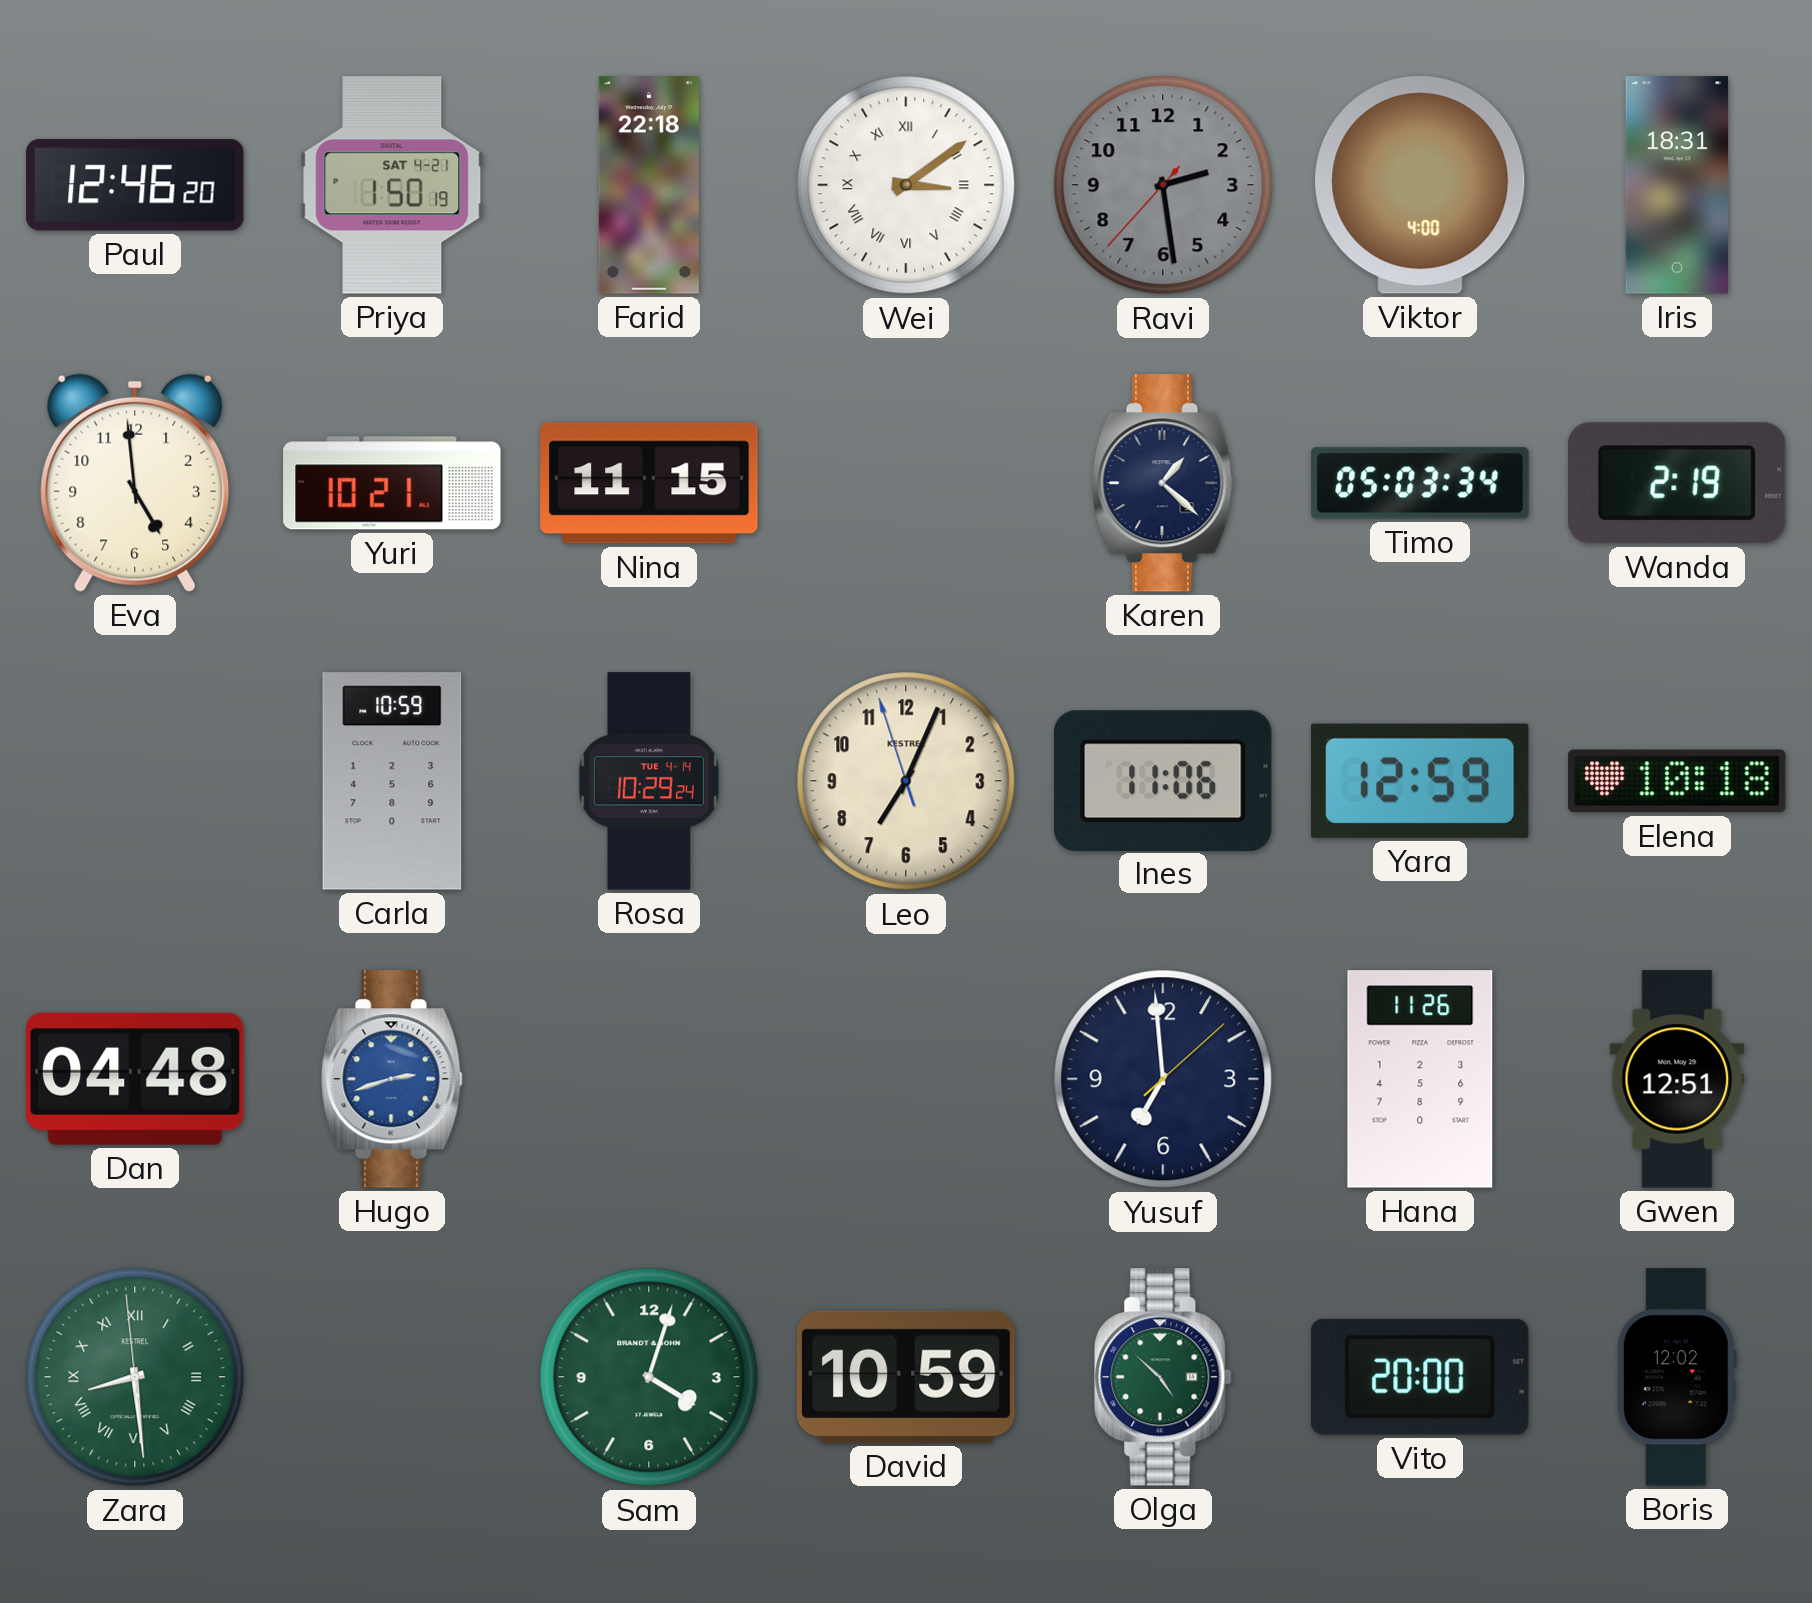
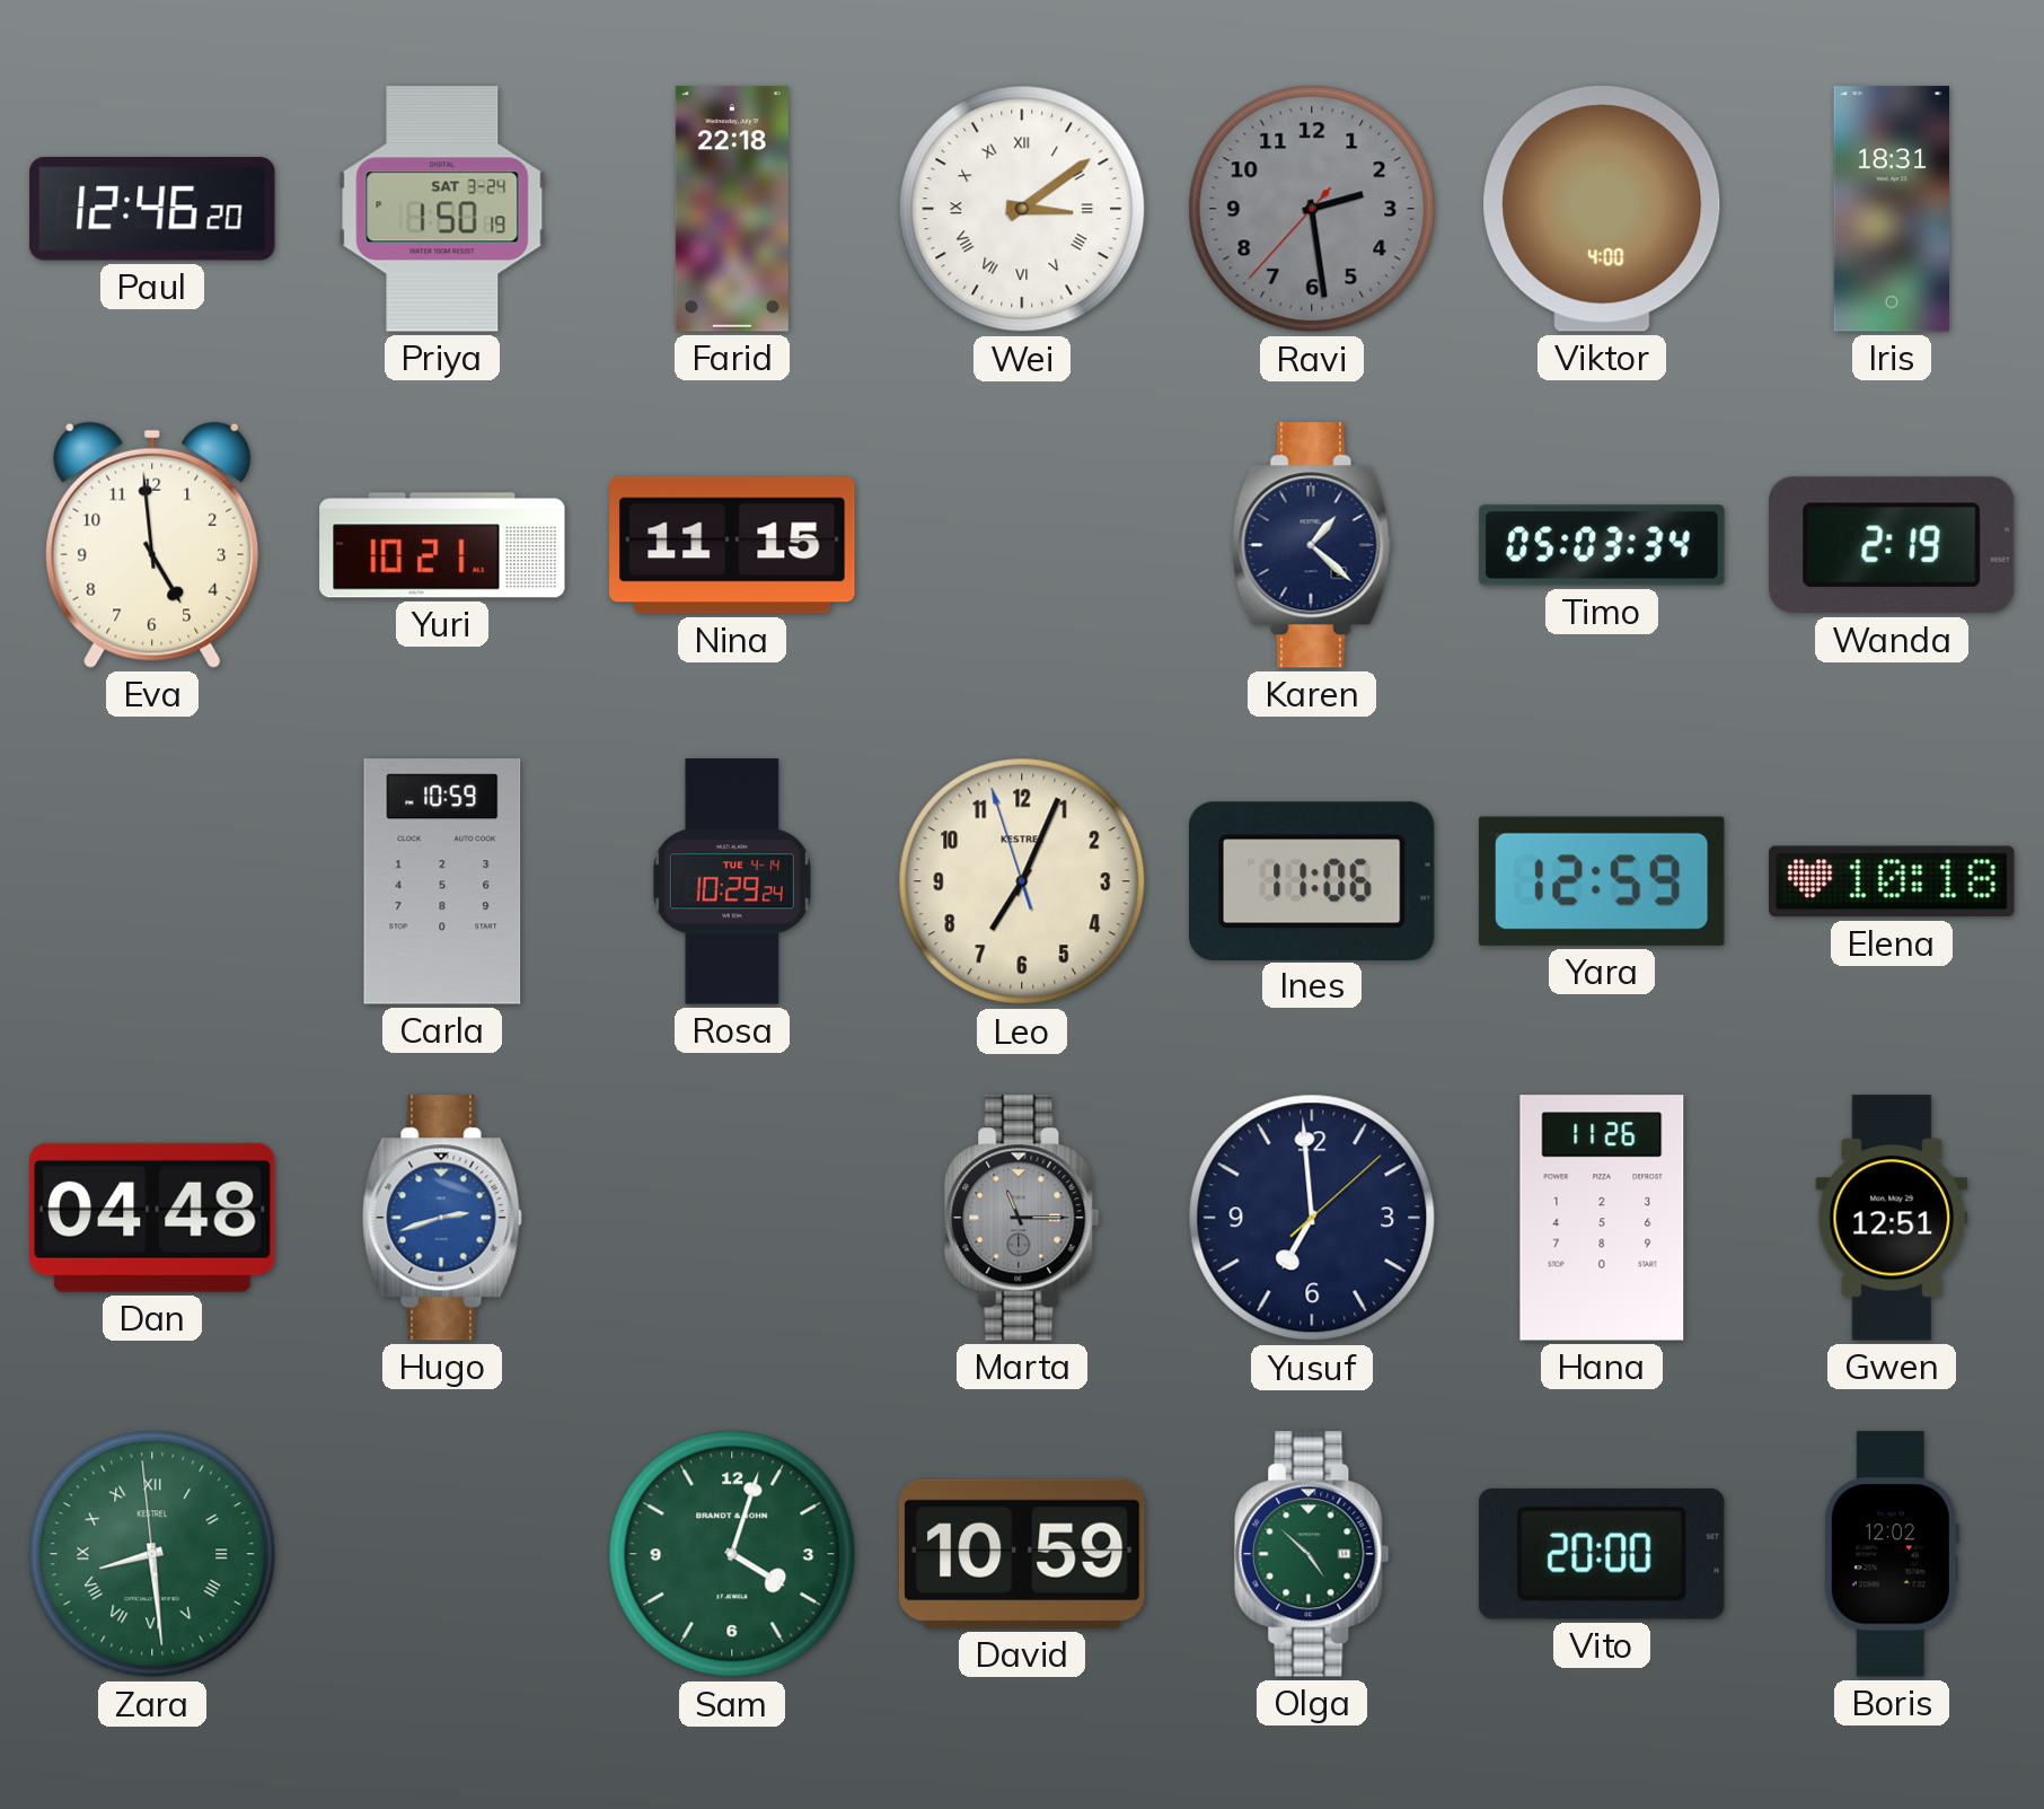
Priya date: SAT 4-21 -> SAT 3-24 (442, 209)
Marta: none -> 11:15 (1022, 1218)
